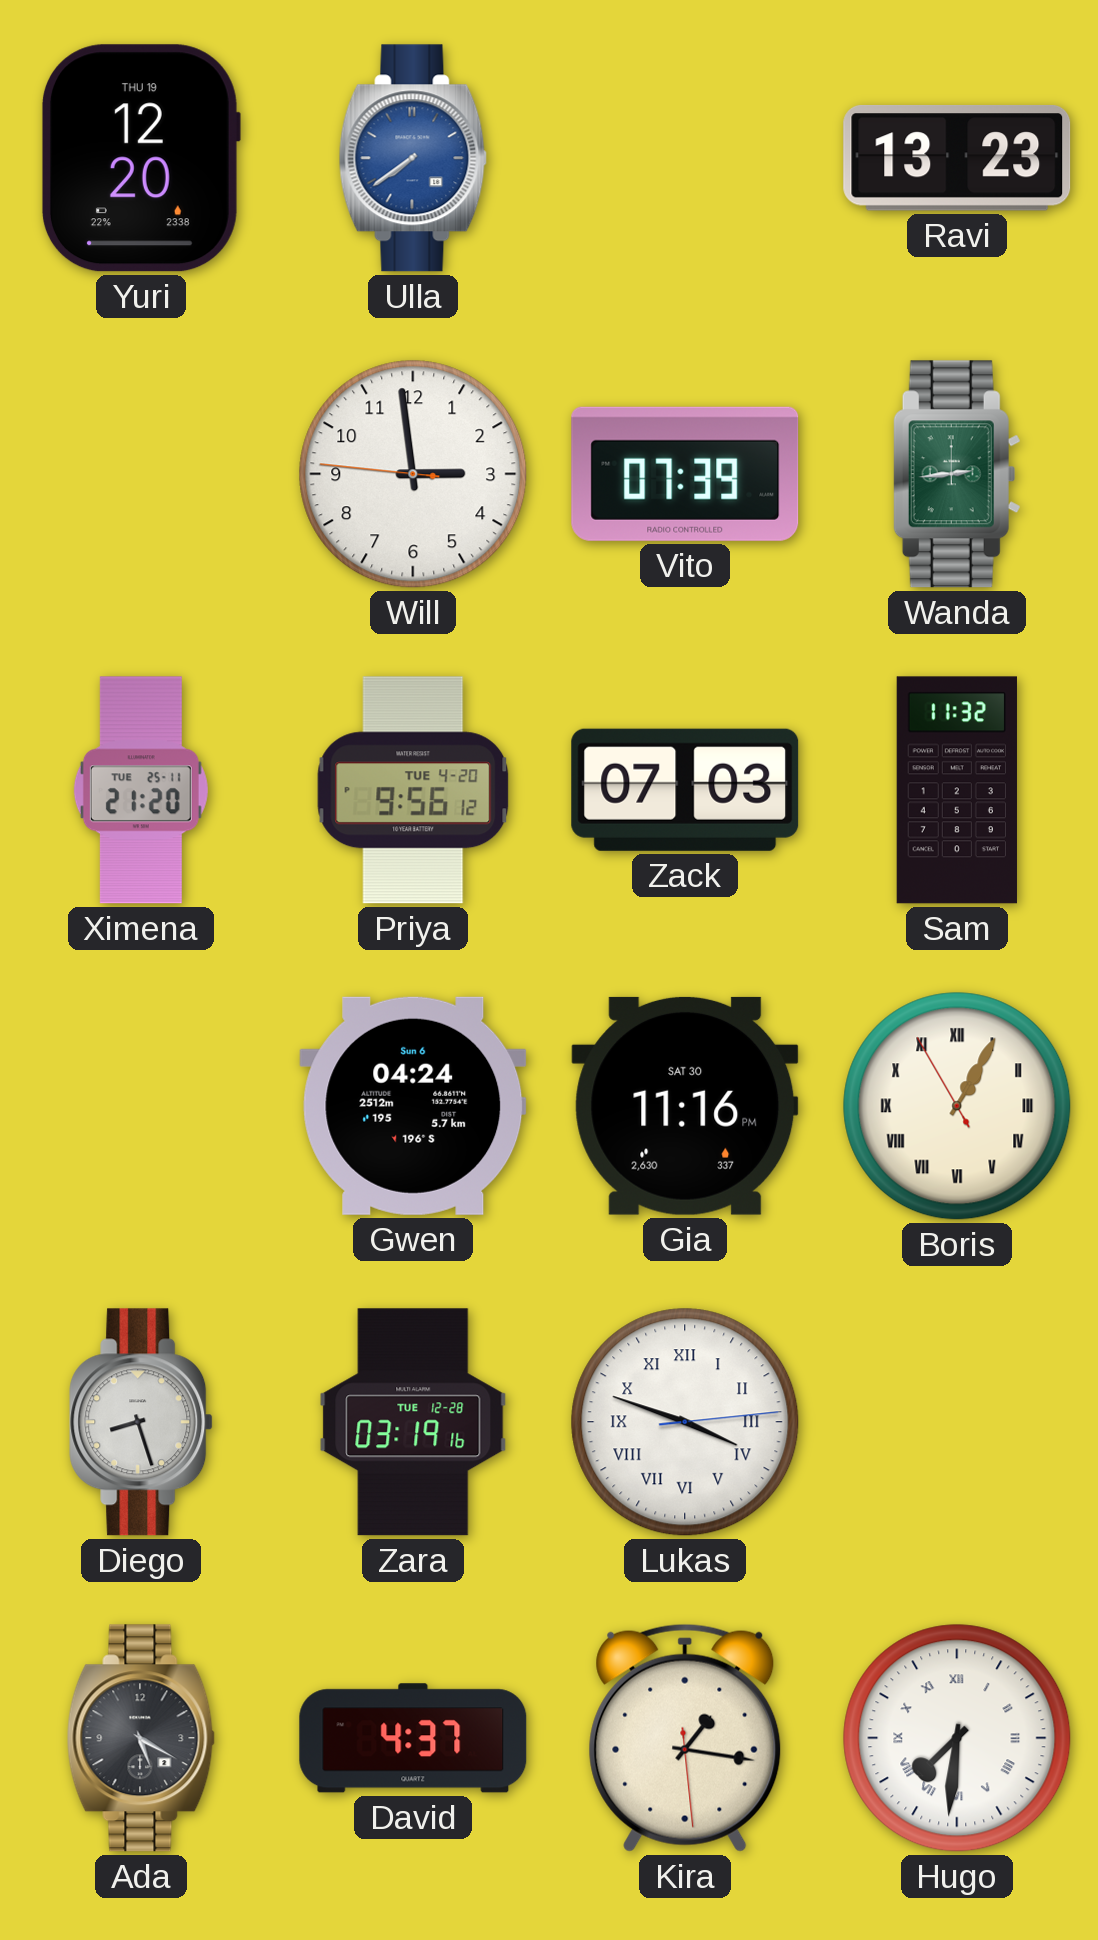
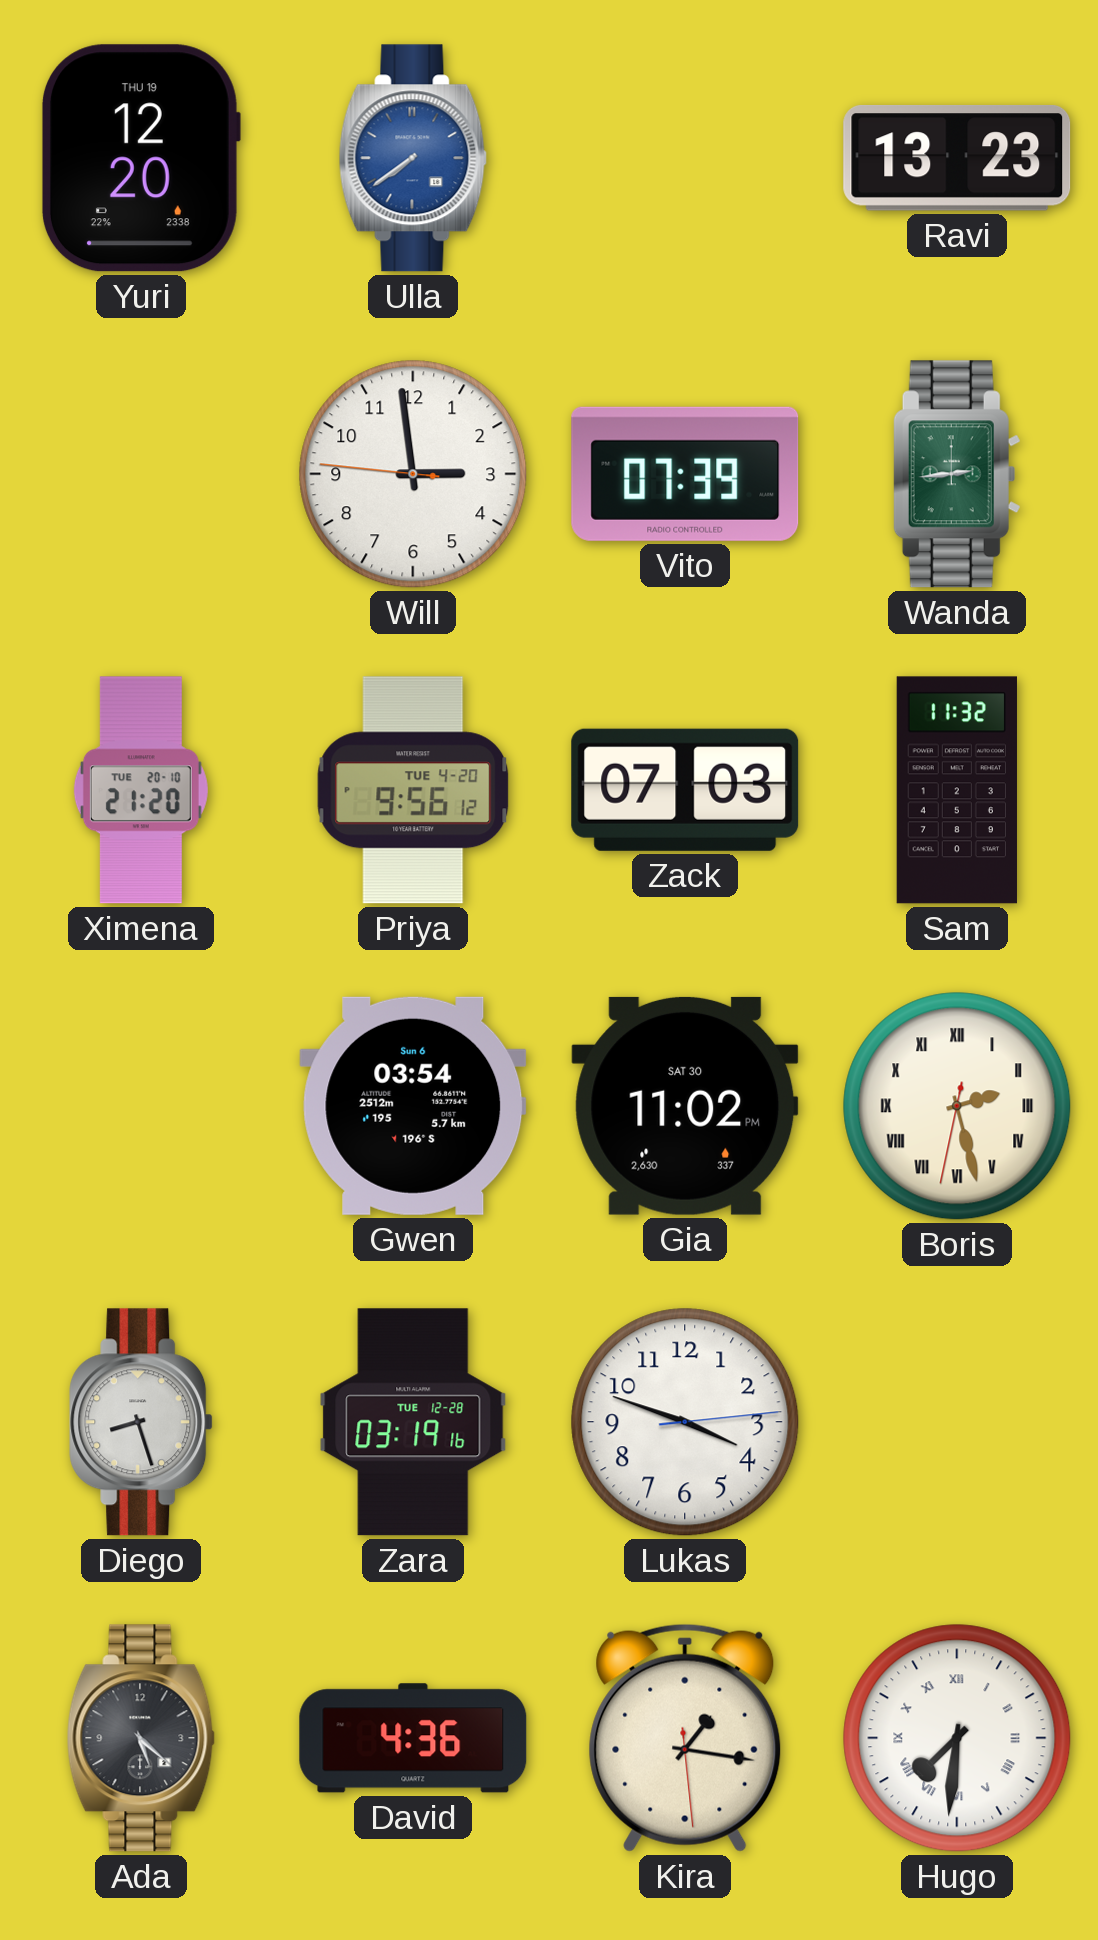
Ximena date: TUE 25-11 -> TUE 20-10 (141, 790)
Gwen: 04:24 -> 03:54 (413, 1106)
Gia: 11:16 -> 11:02 (685, 1106)
Boris: 1:04 -> 2:27 (957, 1106)
Lukas numerals: Roman -> Arabic (685, 1422)
Ada: 5:20 -> 5:22 (141, 1738)
David: 4:37 -> 4:36 (413, 1738)
